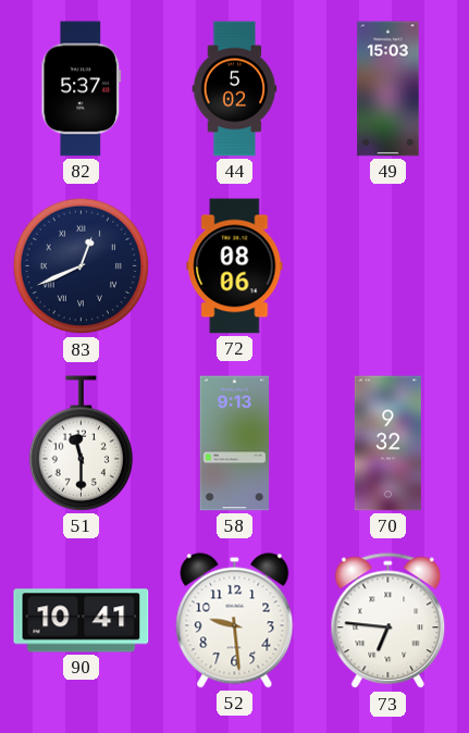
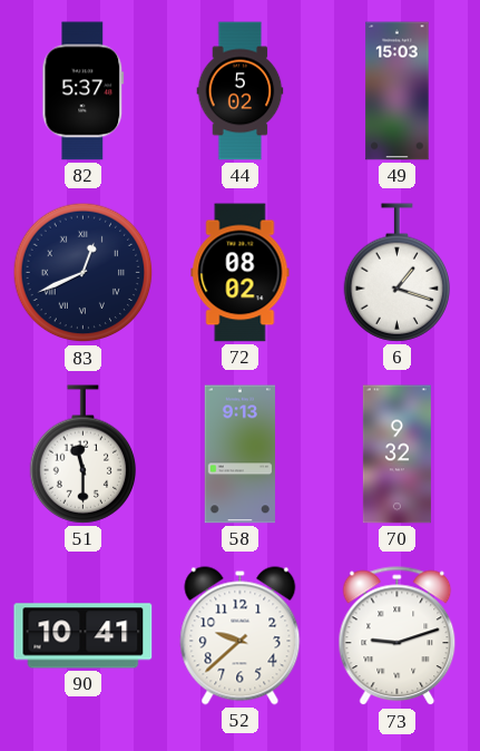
72: 08:06 -> 08:02 (241, 273)
6: none -> 1:18 (396, 273)
52: 9:29 -> 9:38 (241, 636)
73: 6:46 -> 9:12 (398, 636)
